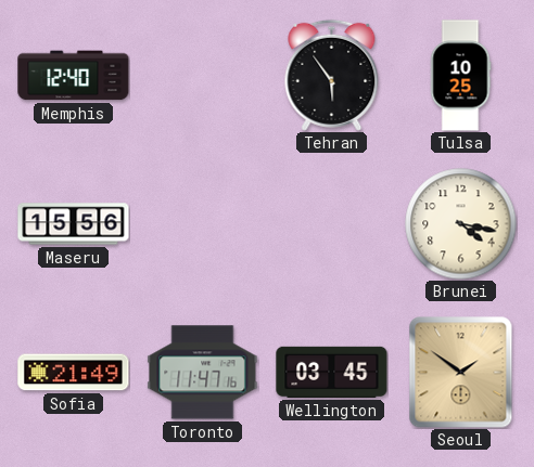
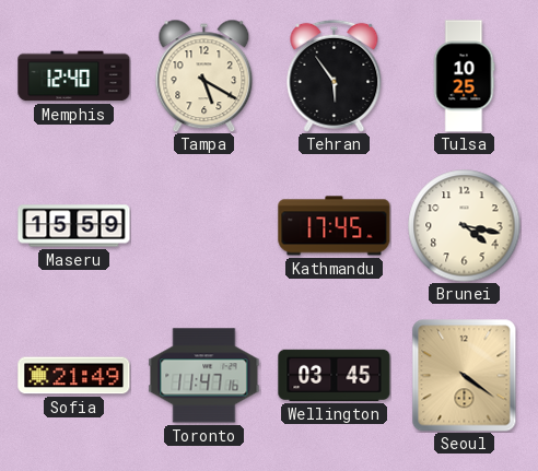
Tampa: none -> 5:20 (204, 75)
Maseru: 15:56 -> 15:59 (74, 226)
Kathmandu: none -> 17:45 (335, 226)
Seoul: 1:51 -> 4:21 (465, 376)
